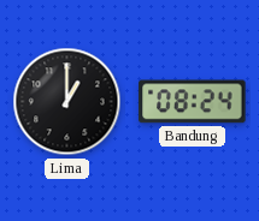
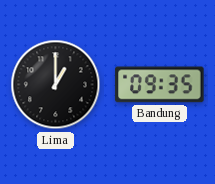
Bandung: 08:24 -> 09:35 (160, 85)
